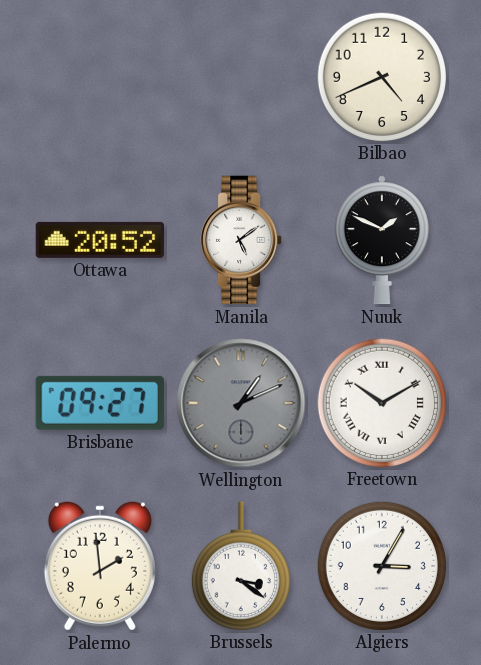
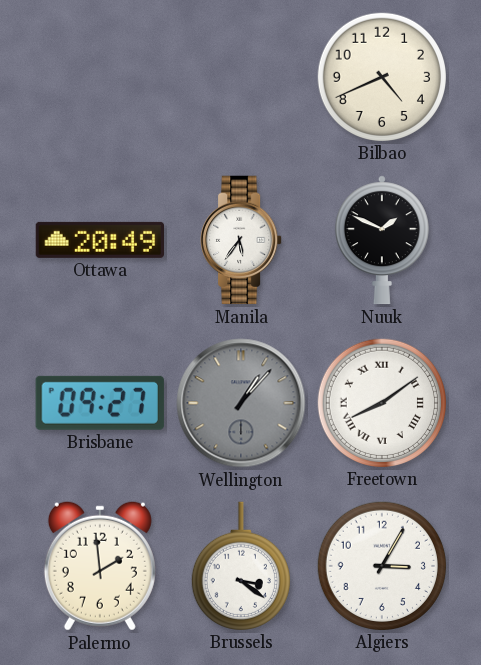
Ottawa: 20:52 -> 20:49 (99, 240)
Manila: 5:09 -> 5:36 (241, 240)
Wellington: 1:11 -> 1:07 (241, 403)
Freetown: 10:10 -> 8:09 (381, 402)
